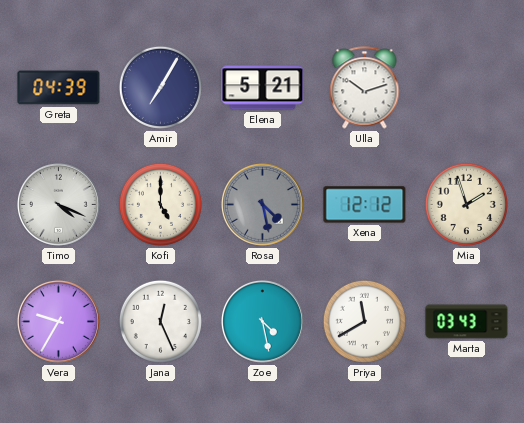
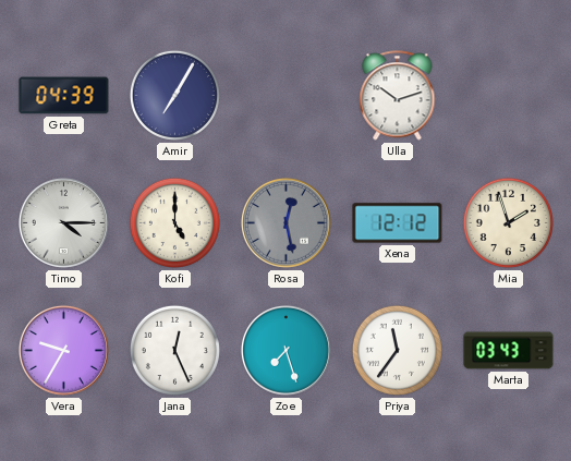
Elena: 5:21 -> none (263, 88)
Timo: 4:19 -> 4:15 (63, 222)
Rosa: 4:28 -> 12:28 (285, 222)
Zoe: 4:28 -> 7:27 (285, 350)
Priya: 11:40 -> 11:36 (397, 350)
